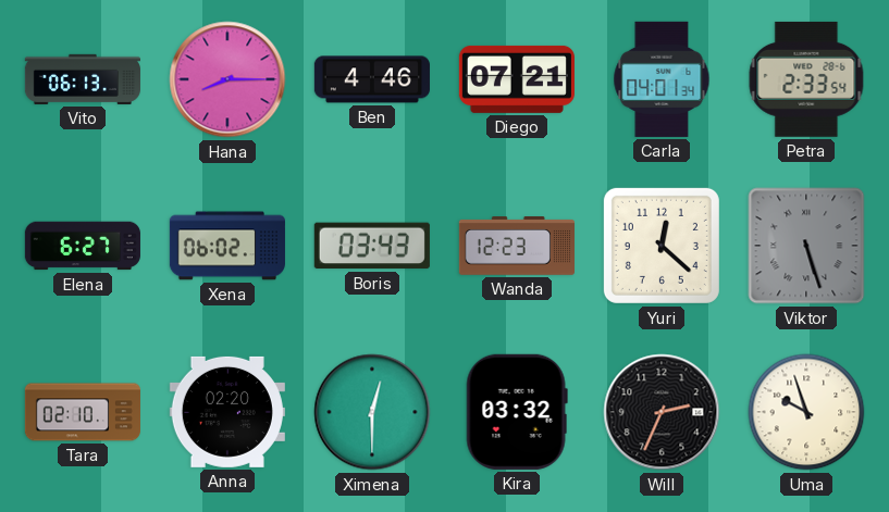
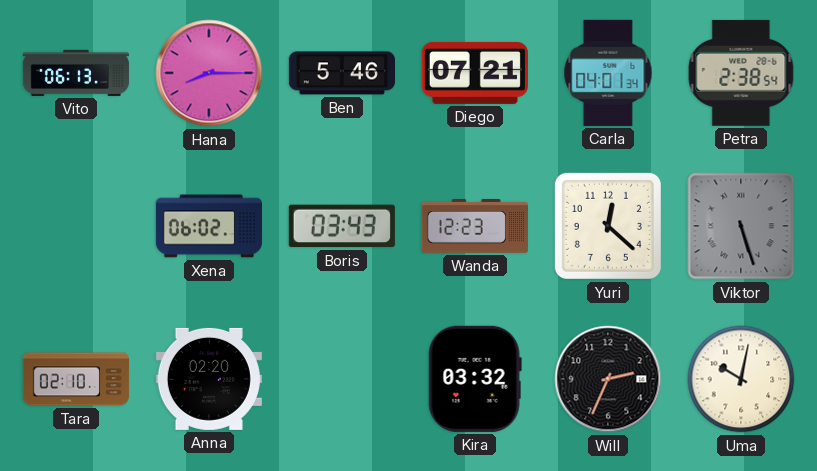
Ben: 4:46 -> 5:46 (342, 73)
Petra: 2:33 -> 2:38 (741, 73)
Elena: 6:27 -> none (83, 246)
Ximena: 12:30 -> none (372, 412)
Uma: 9:57 -> 10:02 (741, 379)
